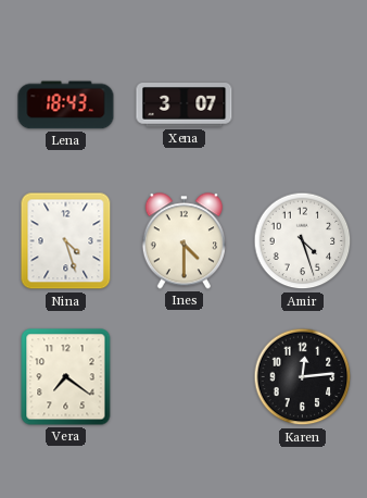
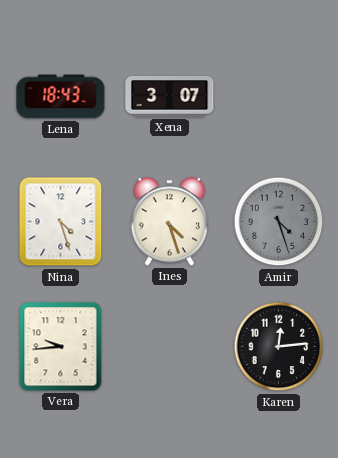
Ines: 4:30 -> 4:27 (169, 222)
Amir dial: white -> grey (279, 222)
Vera: 7:21 -> 9:44 (61, 347)
